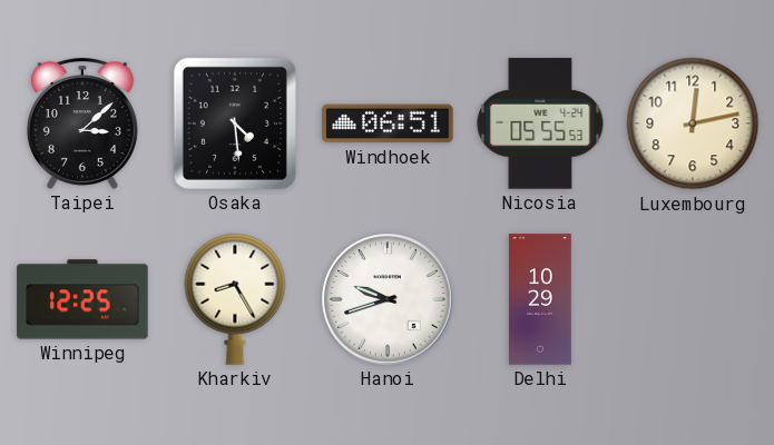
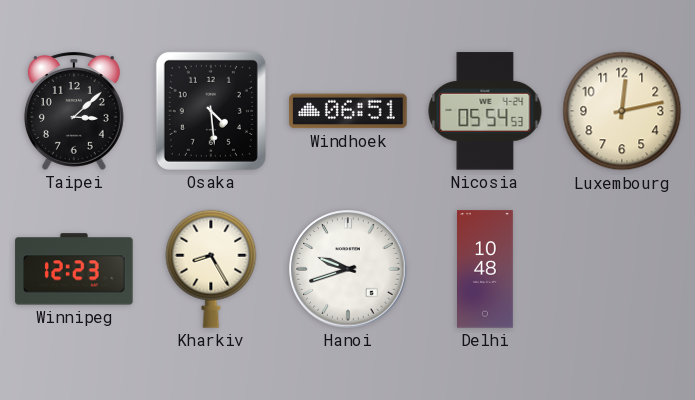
Nicosia: 05:55 -> 05:54 (485, 111)
Winnipeg: 12:25 -> 12:23 (74, 269)
Delhi: 10:29 -> 10:48 (486, 269)
